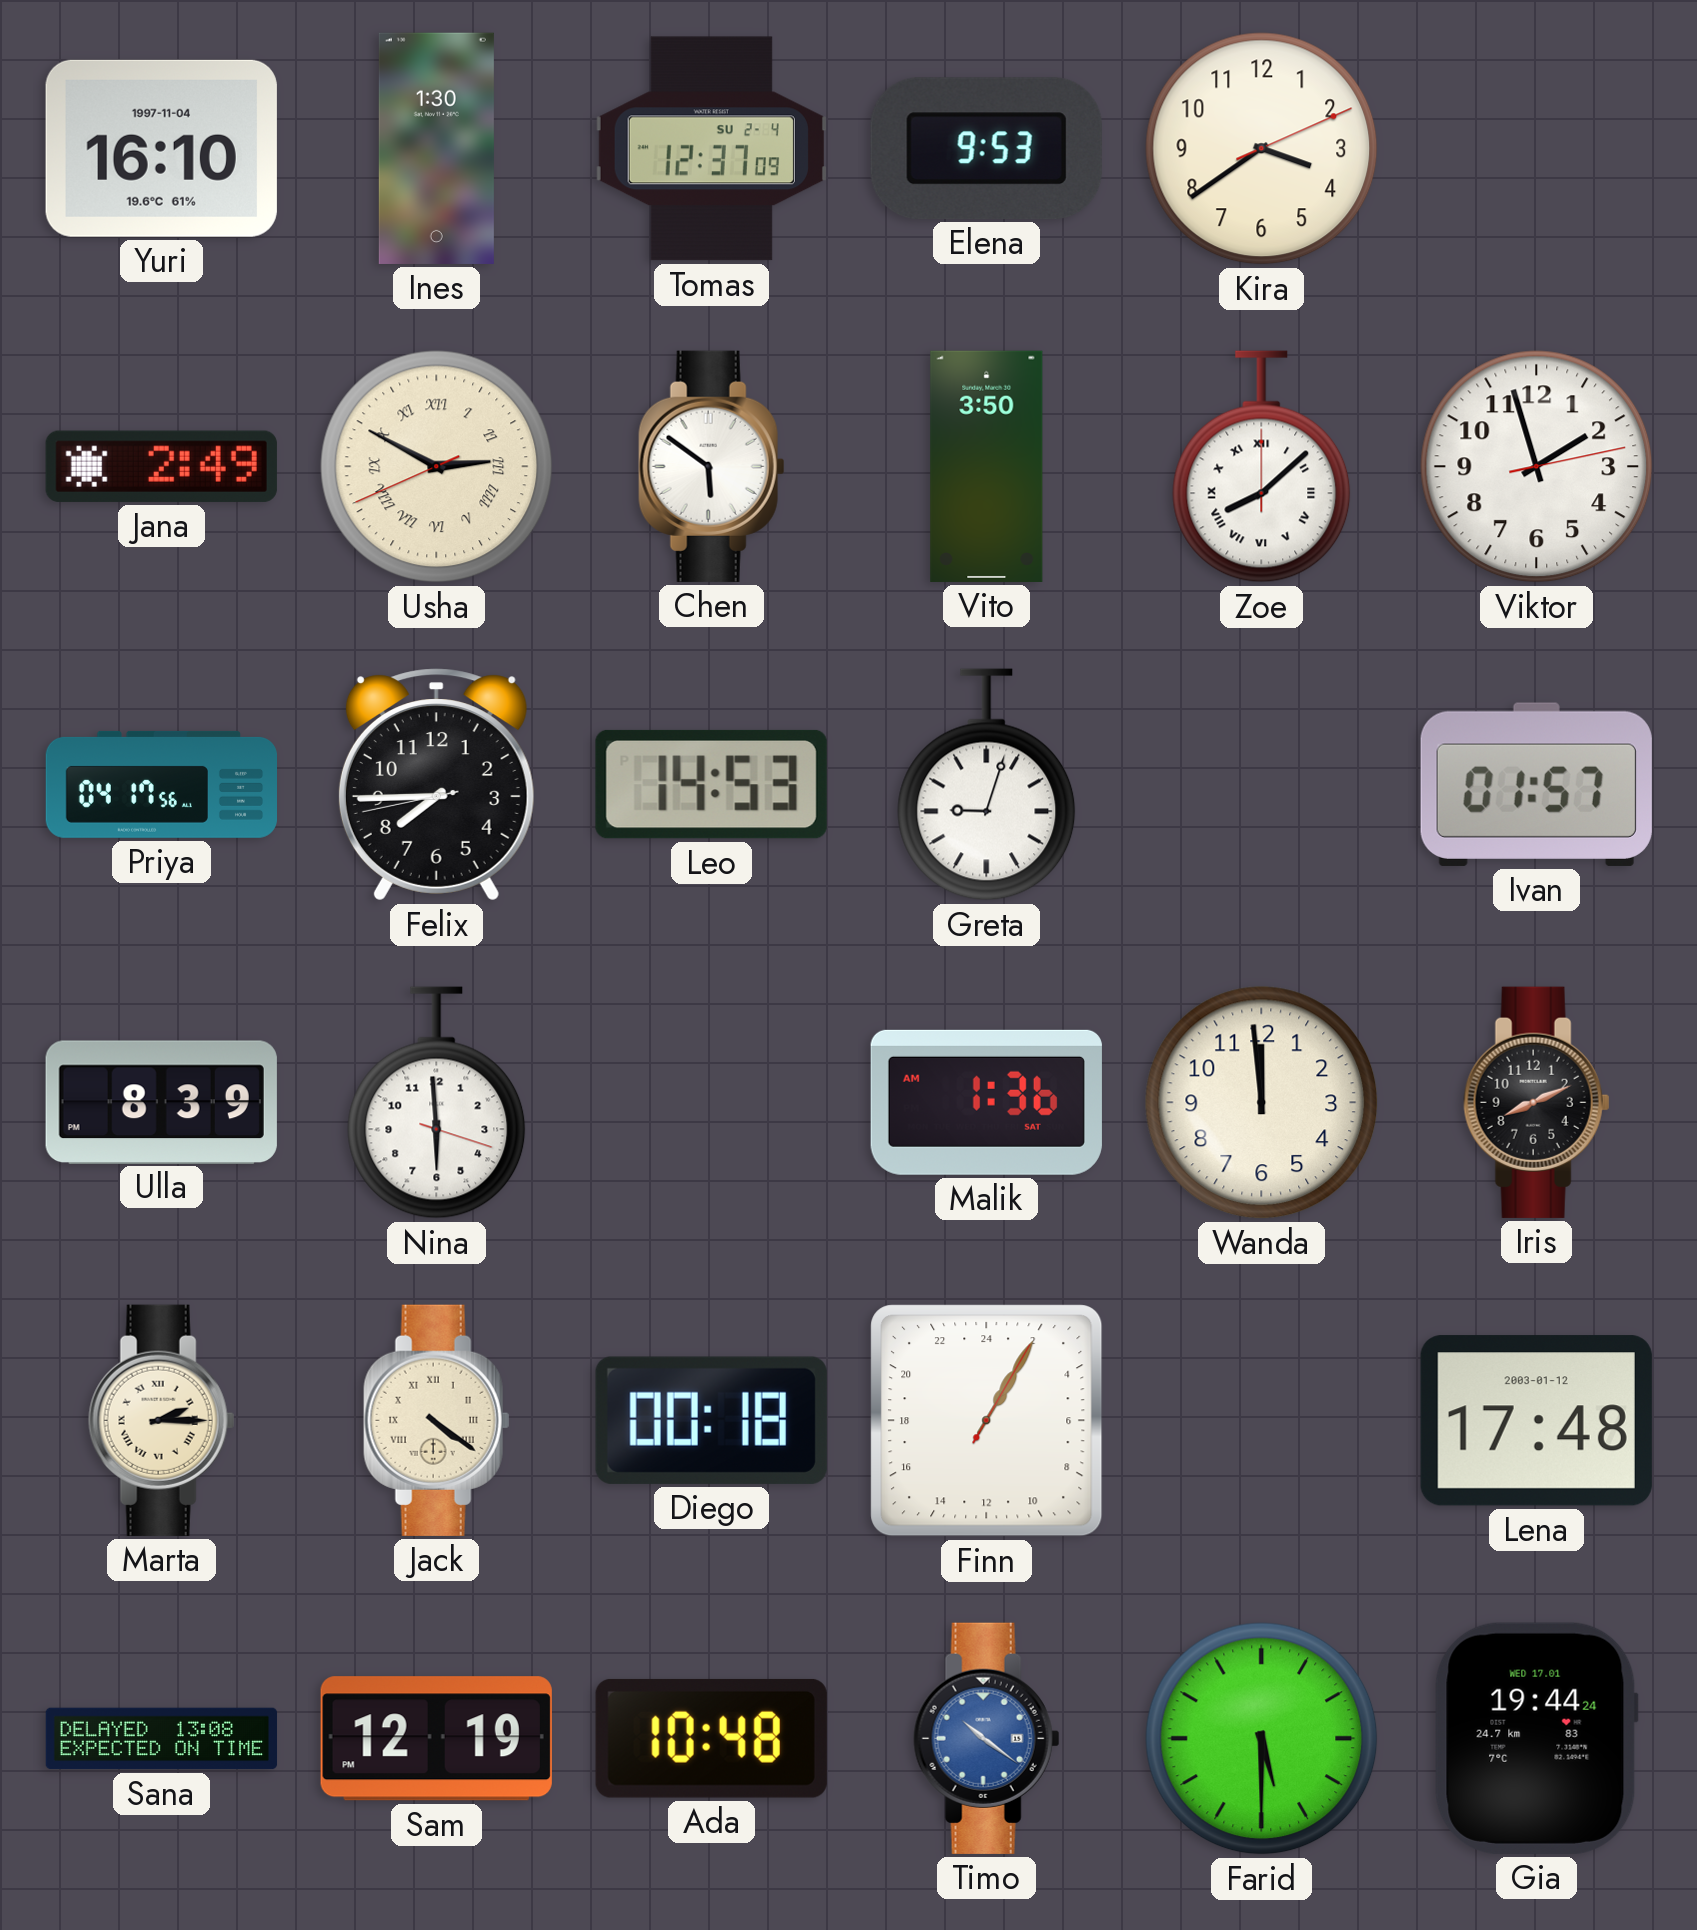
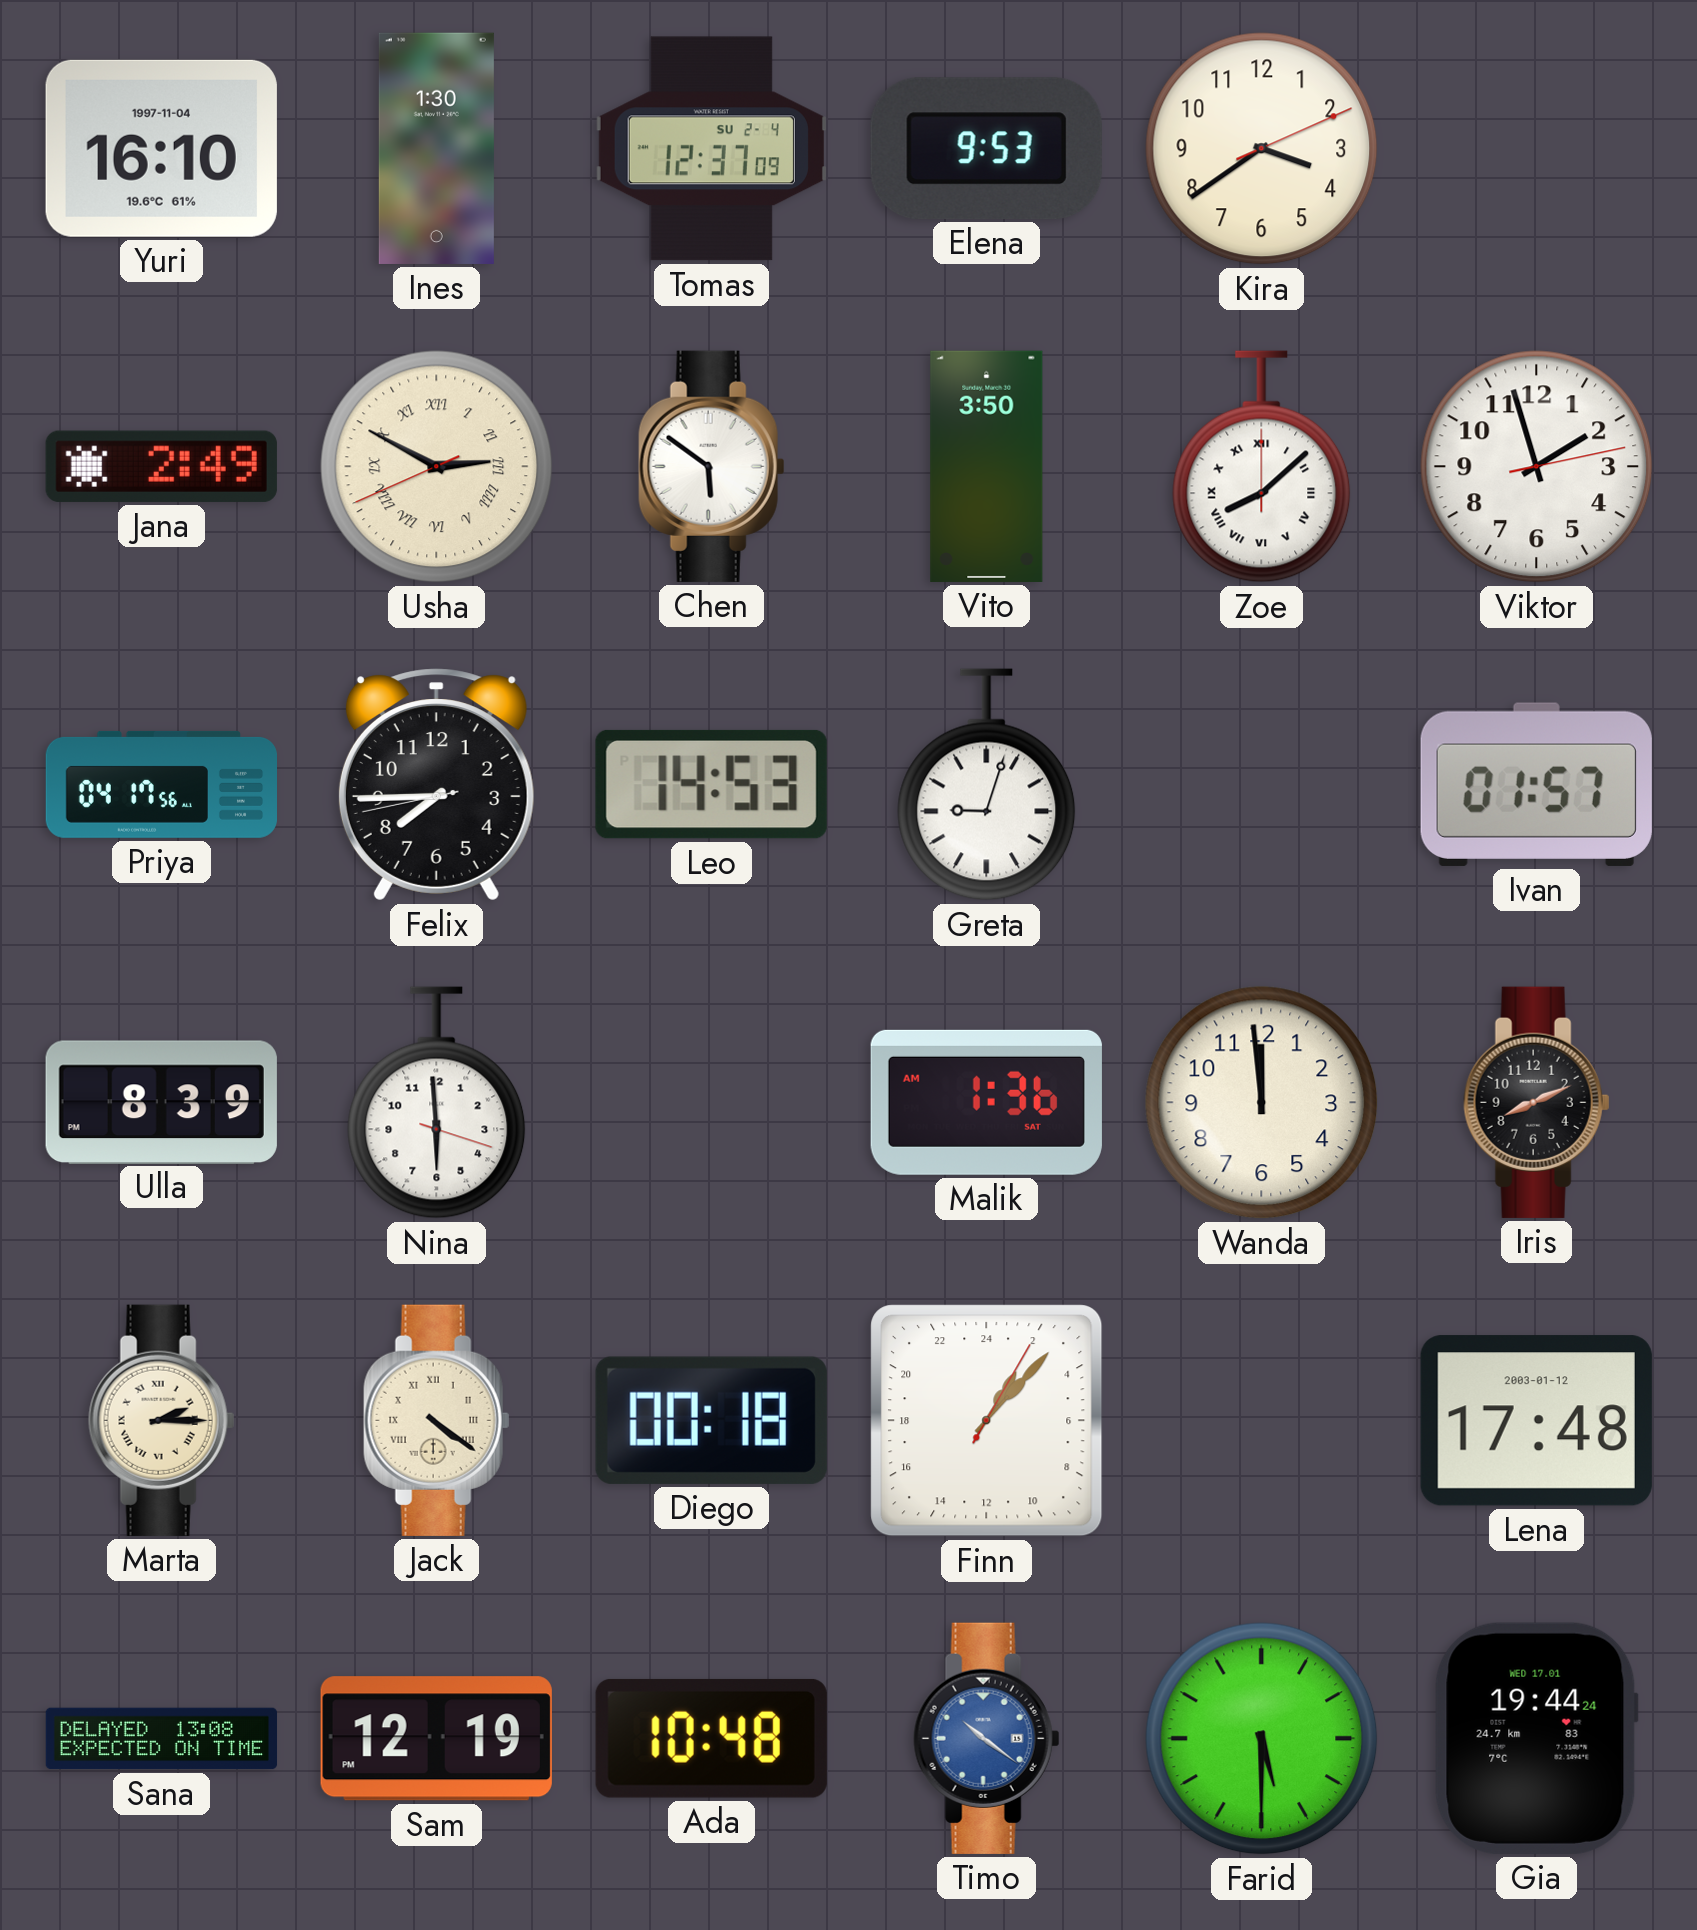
Finn: 2:05 -> 2:07 (987, 1421)
